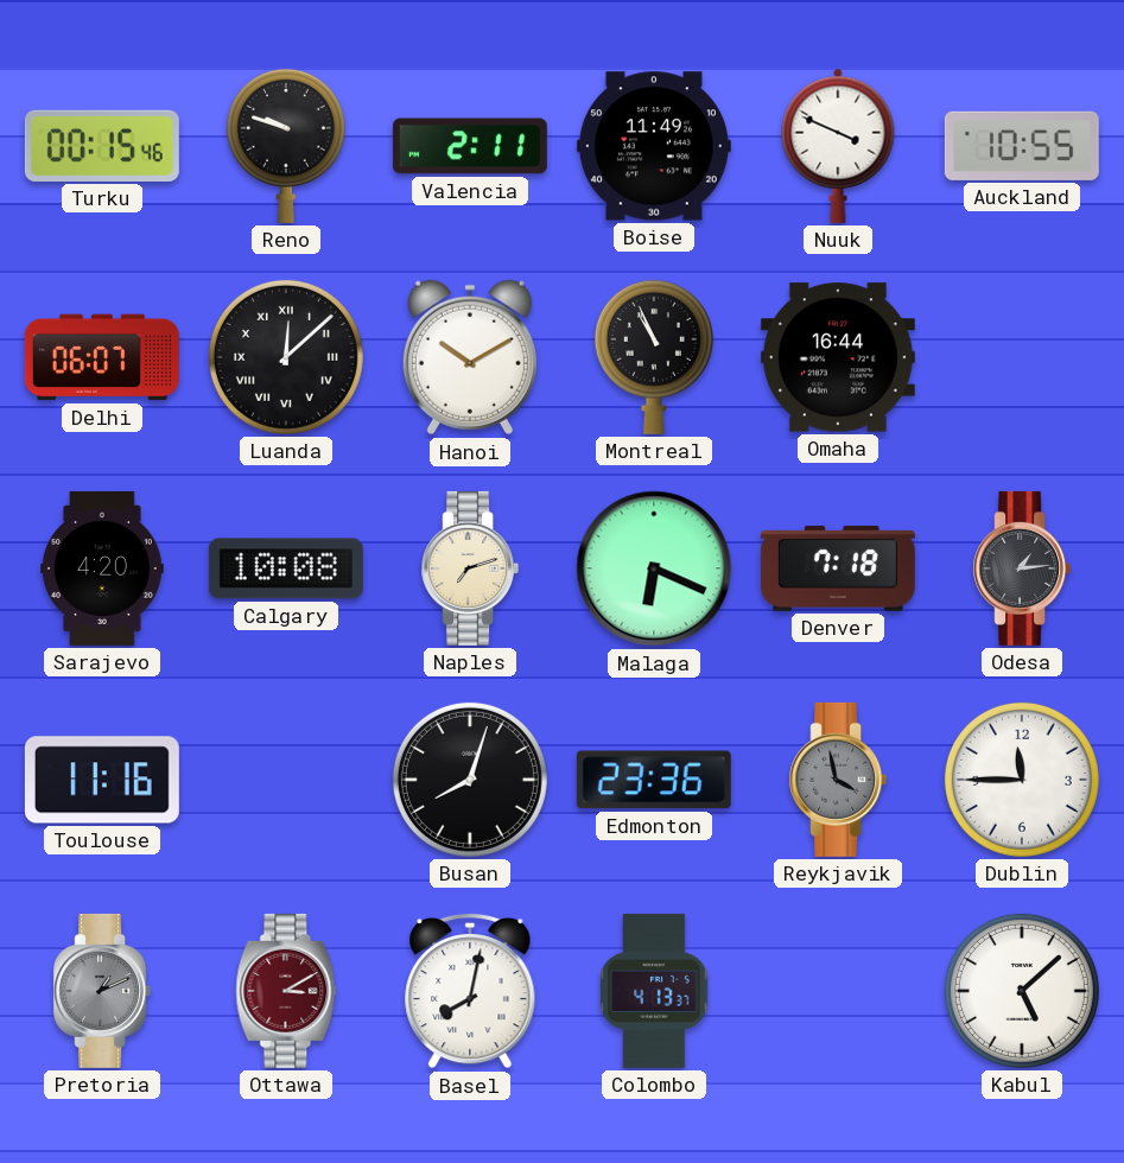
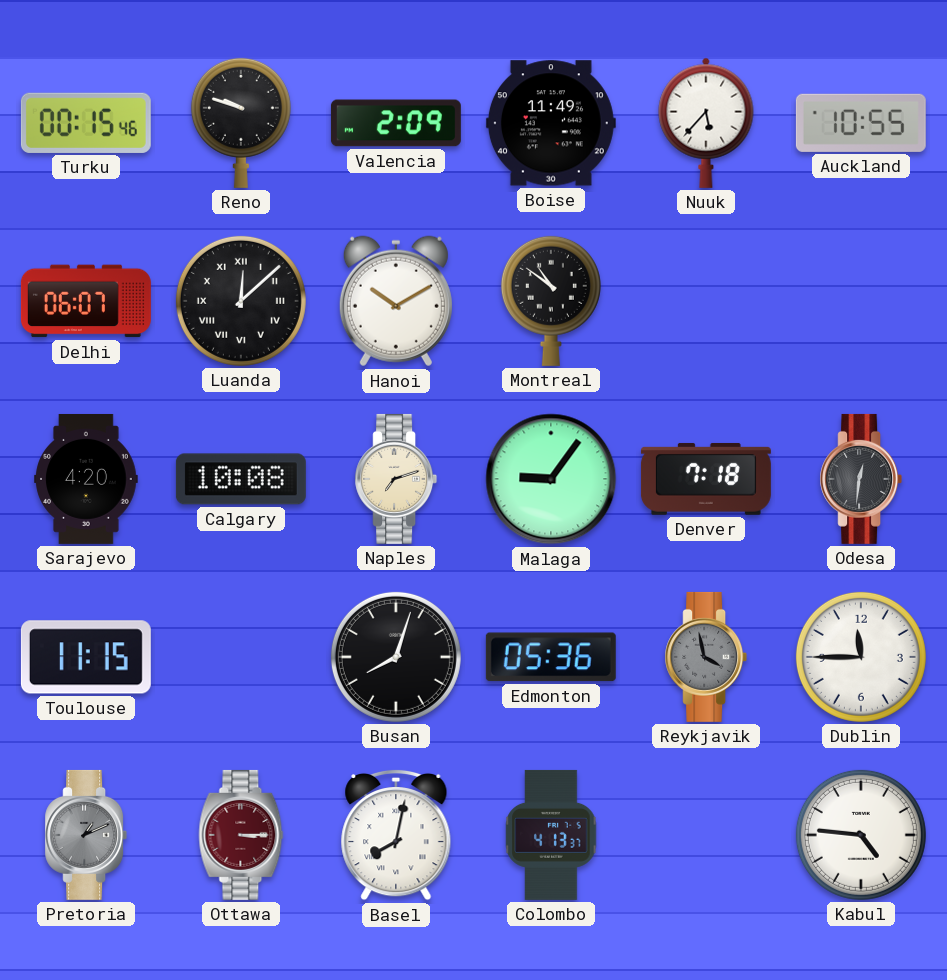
Valencia: 2:11 -> 2:09 (396, 123)
Nuuk: 3:49 -> 5:37 (706, 123)
Montreal: 10:56 -> 10:51 (551, 301)
Omaha: 16:44 -> none (838, 357)
Malaga: 6:19 -> 9:06 (551, 479)
Odesa: 1:14 -> 12:31 (861, 479)
Toulouse: 11:16 -> 11:15 (86, 657)
Edmonton: 23:36 -> 05:36 (551, 657)
Ottawa: 3:10 -> 3:15 (241, 835)
Kabul: 5:08 -> 4:46 (861, 835)
